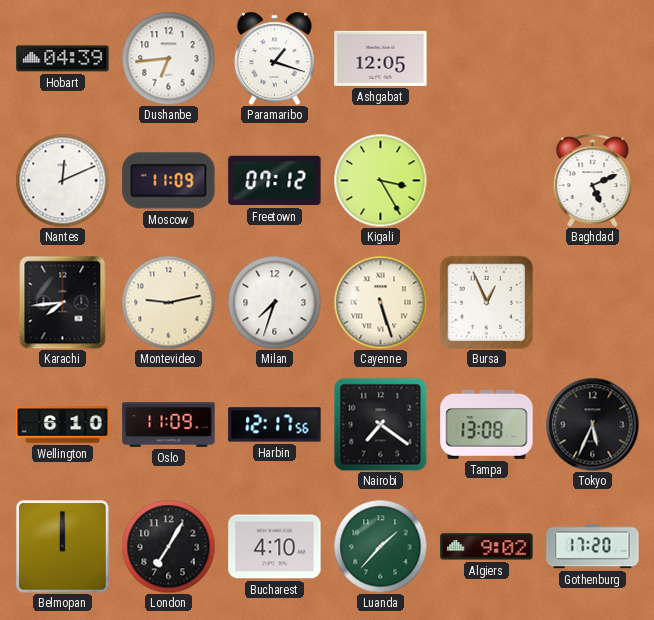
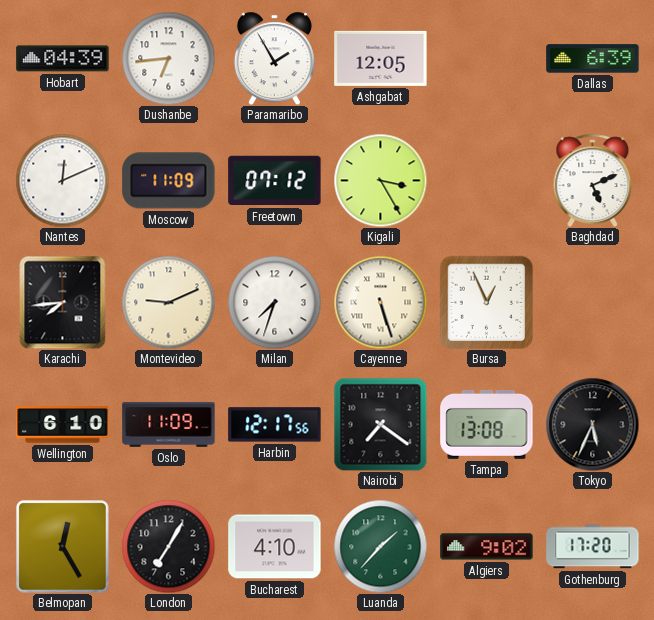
Paramaribo: 1:18 -> 1:55 (274, 58)
Dallas: none -> 6:39 (593, 59)
Montevideo: 9:13 -> 9:11 (168, 302)
Belmopan: 12:00 -> 12:25 (63, 547)
